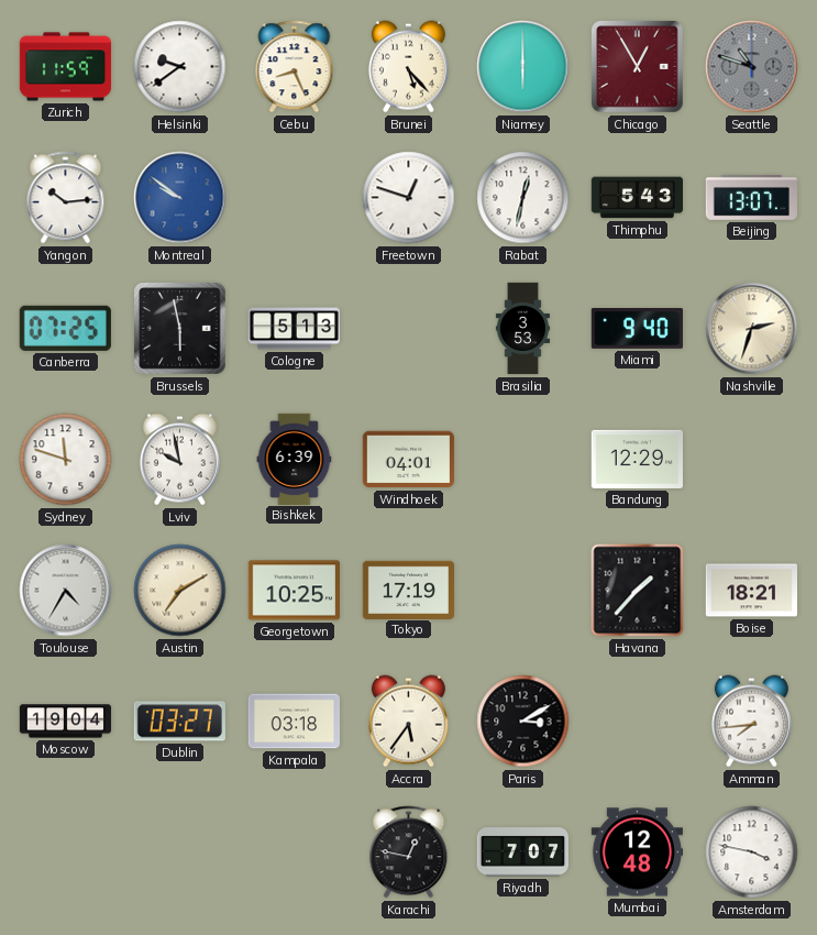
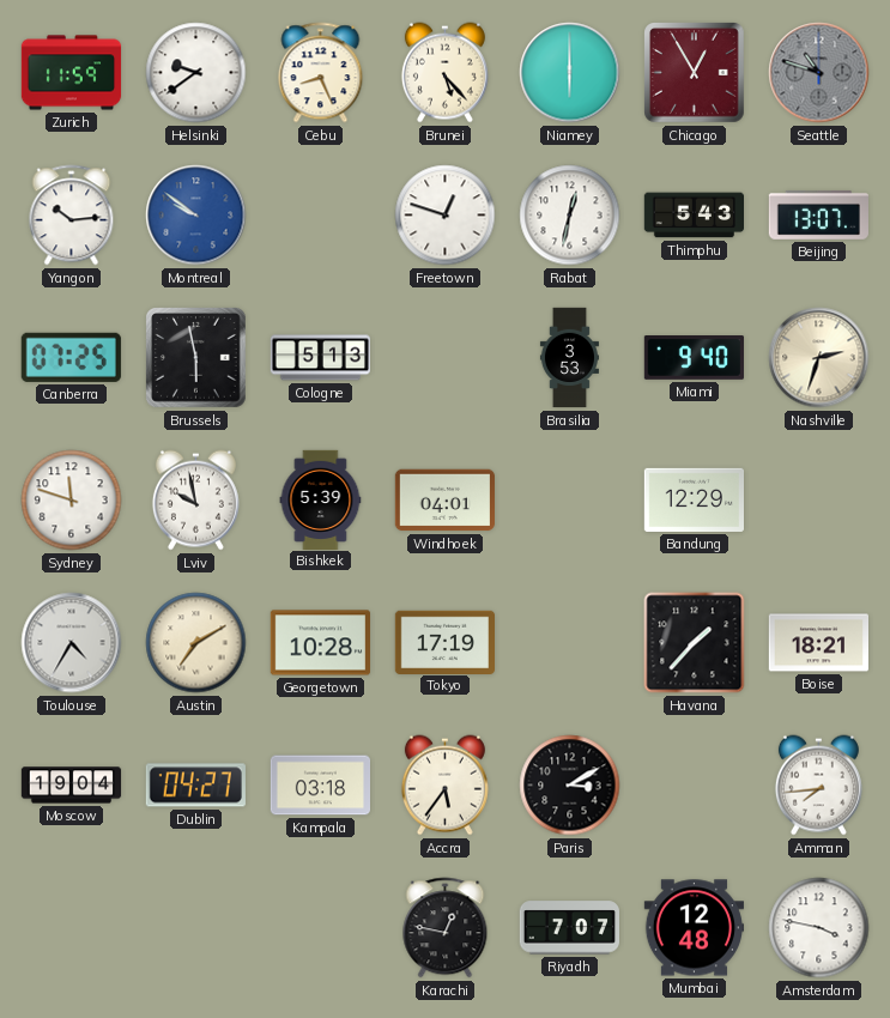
Bishkek: 6:39 -> 5:39 (321, 499)
Georgetown: 10:25 -> 10:28 (320, 643)
Dublin: 03:27 -> 04:27 (195, 786)
